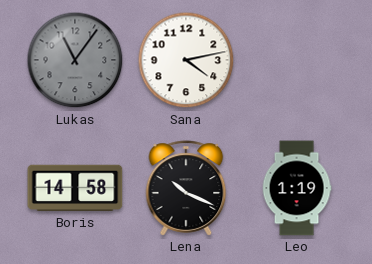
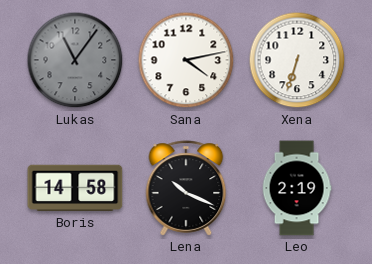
Xena: none -> 6:33 (297, 60)
Leo: 1:19 -> 2:19 (297, 188)
